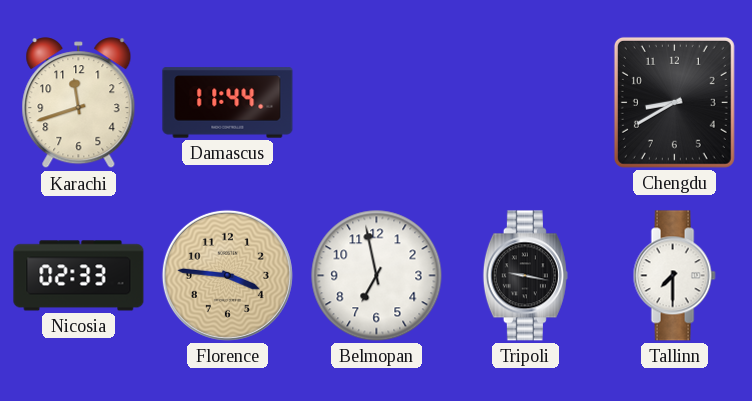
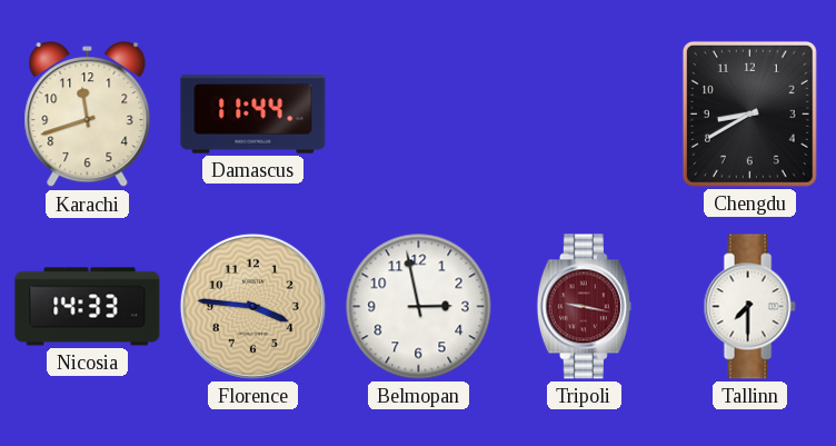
Nicosia: 02:33 -> 14:33 (88, 307)
Belmopan: 6:58 -> 2:58 (419, 307)
Tripoli dial: black -> burgundy (584, 307)
